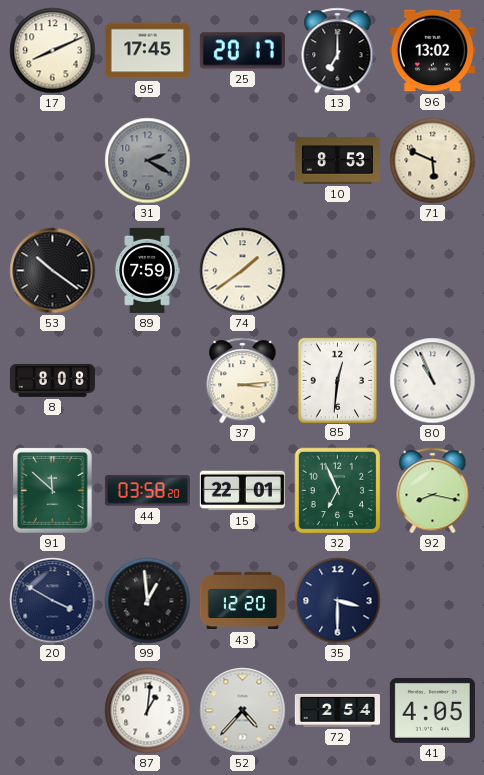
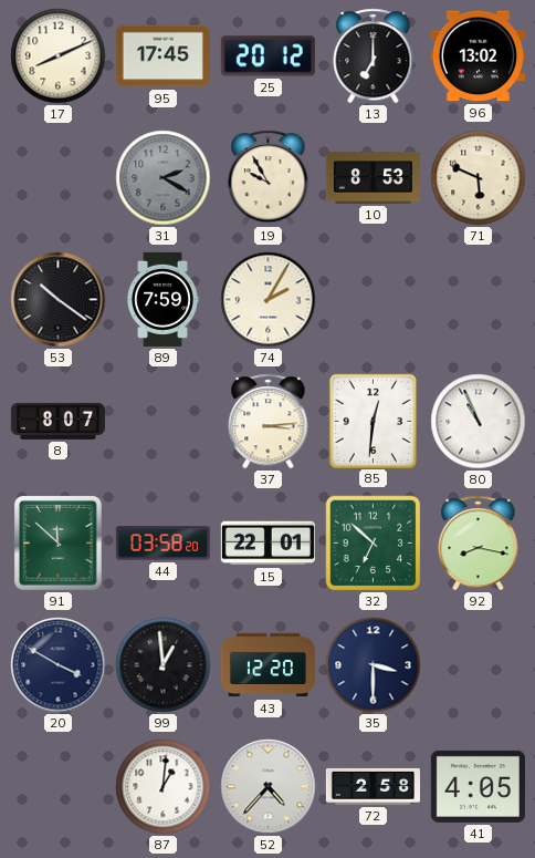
25: 20:17 -> 20:12 (267, 56)
19: none -> 9:55 (269, 178)
74: 1:39 -> 2:05 (269, 300)
8: 8:08 -> 8:07 (57, 421)
32: 6:56 -> 6:52 (374, 544)
72: 2:54 -> 2:58 (373, 786)
